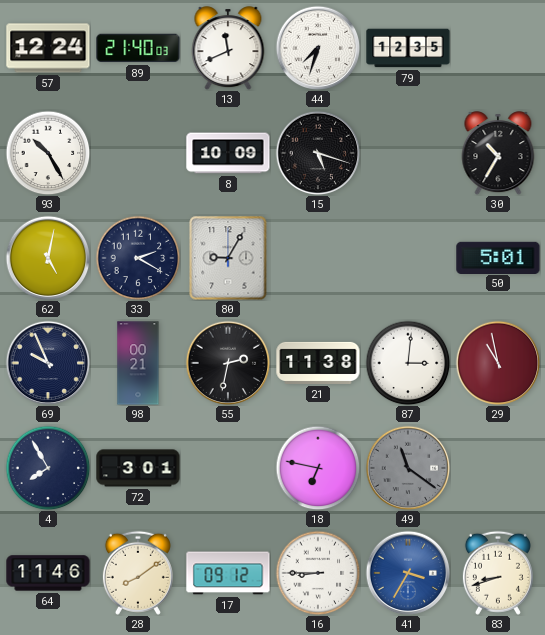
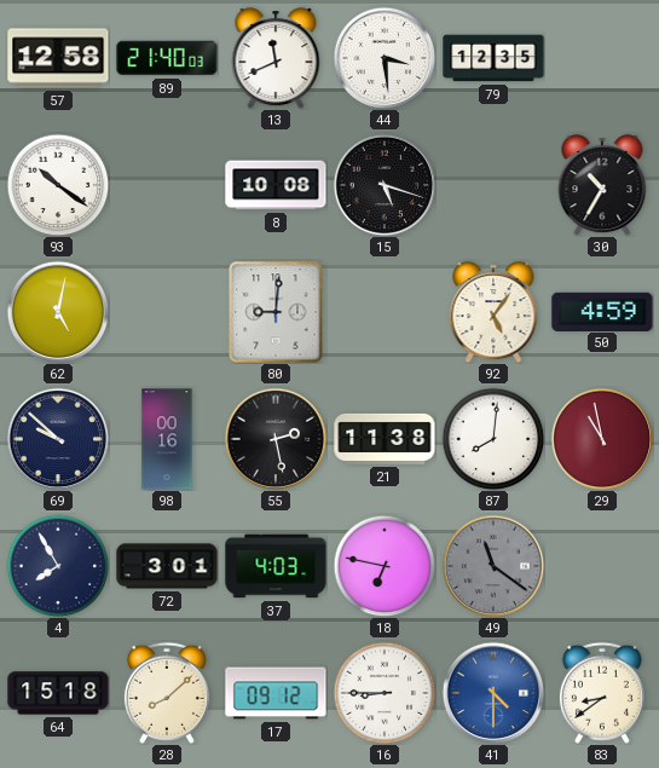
57: 12:24 -> 12:58 (58, 58)
44: 7:33 -> 3:29 (385, 58)
93: 10:25 -> 10:21 (58, 185)
8: 10:09 -> 10:08 (276, 185)
33: 2:20 -> none (138, 258)
80: 9:05 -> 9:01 (276, 312)
92: none -> 5:06 (493, 312)
50: 5:01 -> 4:59 (602, 311)
69: 9:56 -> 9:52 (58, 439)
98: 00:21 -> 00:16 (167, 439)
55: 2:32 -> 2:28 (276, 439)
87: 3:01 -> 8:01 (493, 439)
37: none -> 4:03 (276, 566)
64: 11:46 -> 15:18 (58, 693)
28: 8:09 -> 8:08 (167, 693)
41: 3:35 -> 4:30 (493, 693)
83: 8:42 -> 8:39 (602, 693)
